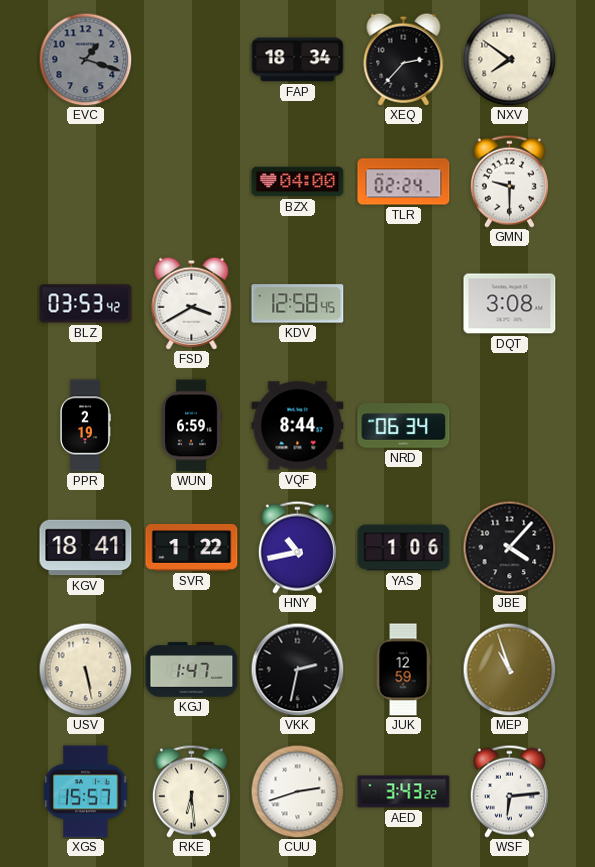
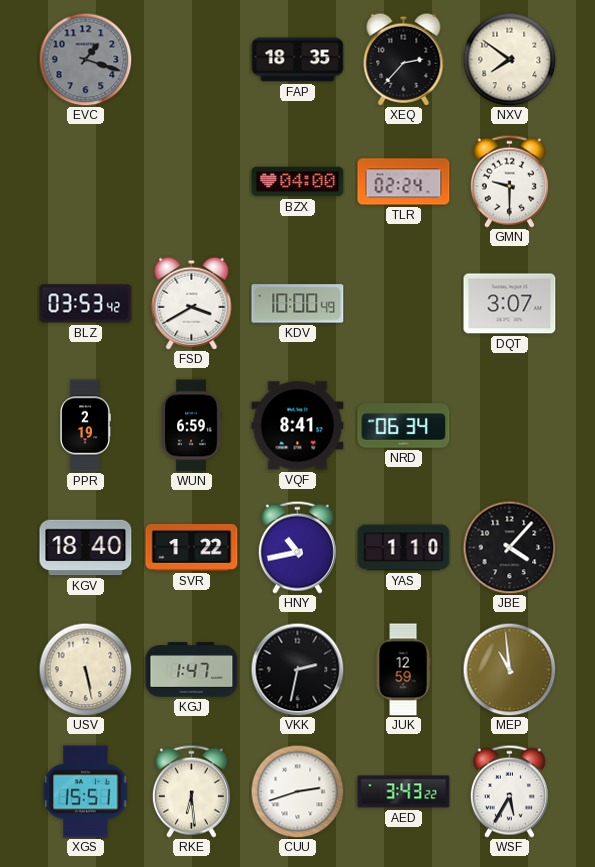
FAP: 18:34 -> 18:35 (298, 60)
KDV: 12:58 -> 10:00 (298, 304)
DQT: 3:08 -> 3:07 (510, 304)
VQF: 8:44 -> 8:41 (298, 426)
KGV: 18:41 -> 18:40 (86, 548)
YAS: 1:06 -> 1:10 (404, 548)
MEP: 10:57 -> 10:59 (509, 669)
XGS: 15:57 -> 15:51 (86, 792)
WSF: 6:14 -> 5:35 (509, 791)
